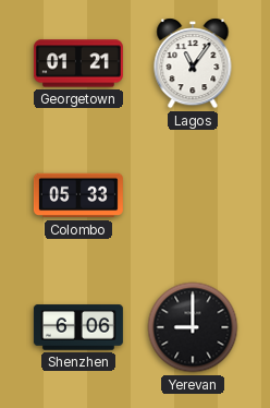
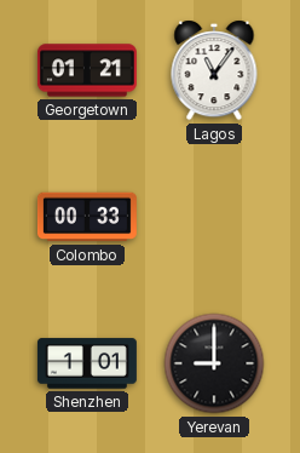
Colombo: 05:33 -> 00:33 (87, 217)
Shenzhen: 6:06 -> 1:01 (87, 363)
